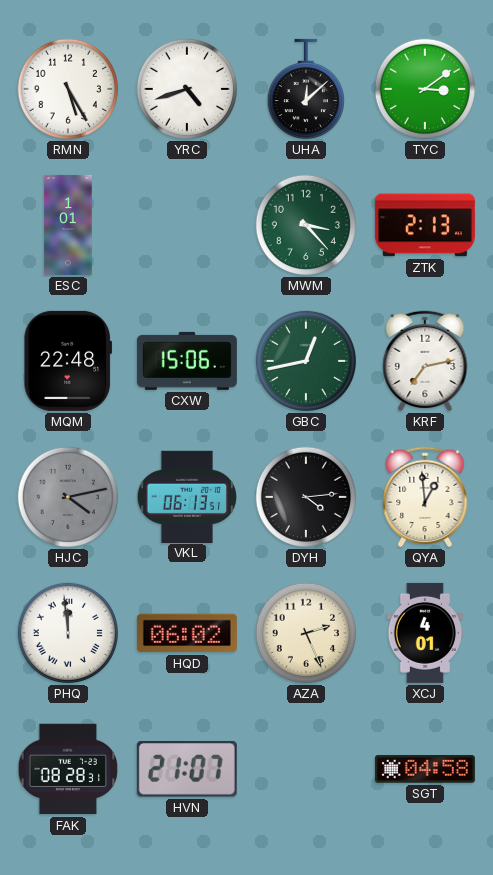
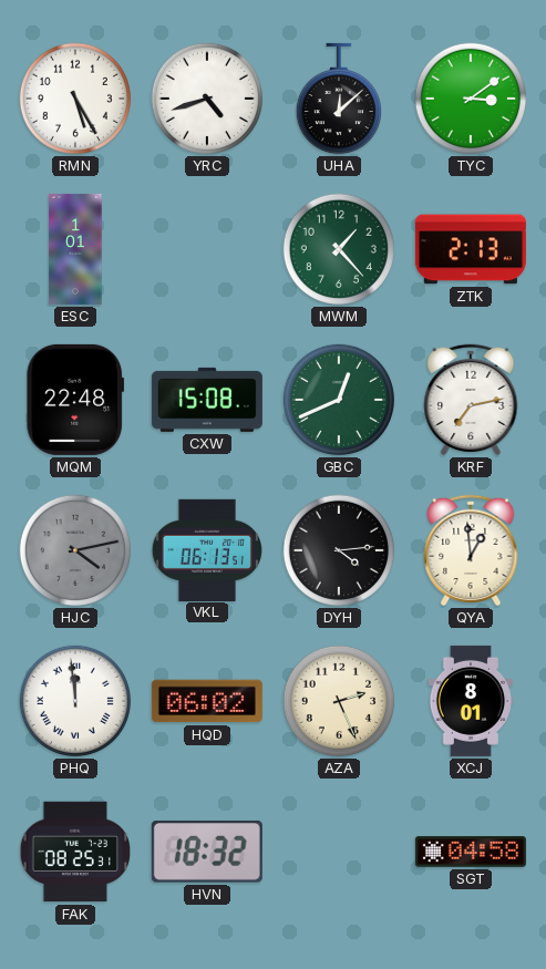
MWM: 3:23 -> 1:23 (339, 249)
CXW: 15:06 -> 15:08 (207, 400)
GBC: 12:43 -> 12:41 (339, 400)
XCJ: 4:01 -> 8:01 (470, 701)
FAK: 08:28 -> 08:25 (75, 852)
HVN: 21:07 -> 18:32 (207, 852)
